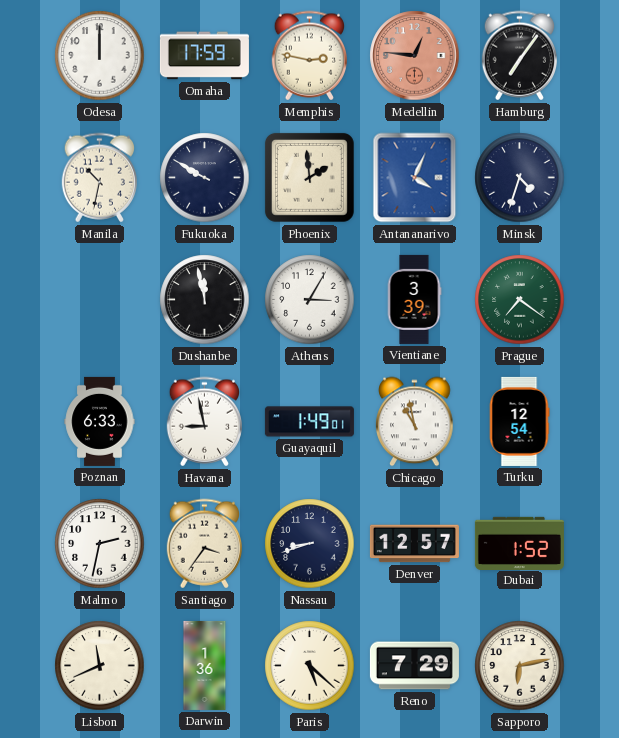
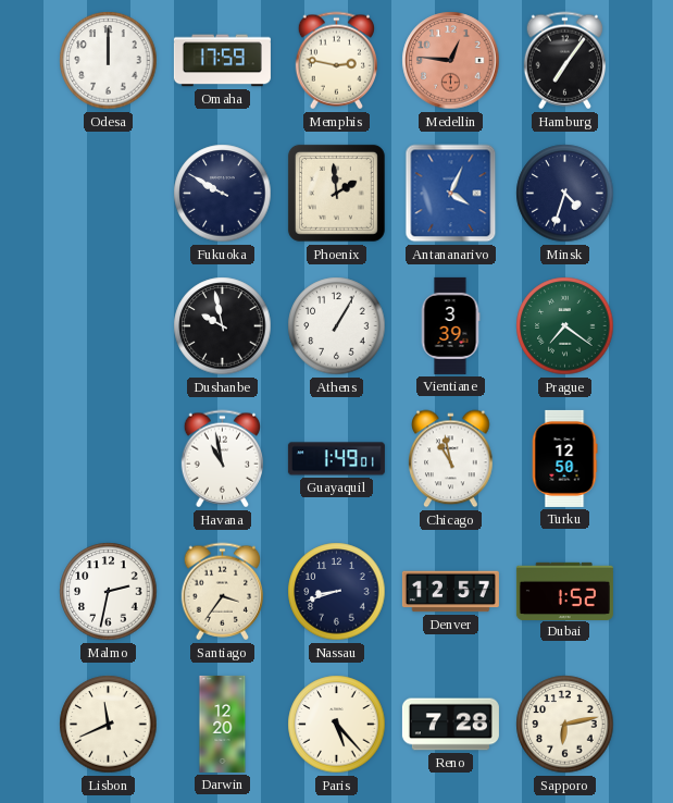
Manila: 10:32 -> none (99, 178)
Dushanbe: 11:58 -> 9:58 (223, 326)
Athens: 3:05 -> 1:05 (337, 326)
Poznan: 6:33 -> none (100, 421)
Havana: 8:58 -> 10:58 (222, 459)
Turku: 12:54 -> 12:50 (564, 458)
Darwin: 1:36 -> 12:20 (223, 724)
Paris: 5:22 -> 5:23 (337, 725)
Reno: 7:29 -> 7:28 (450, 725)
